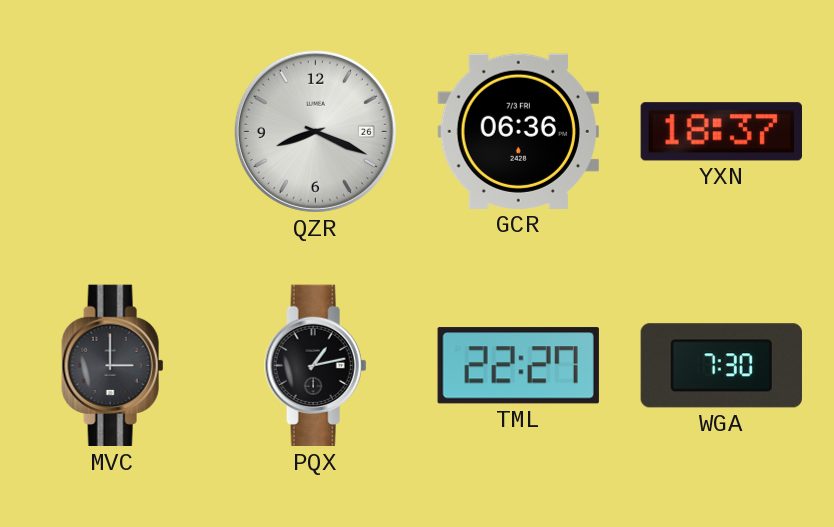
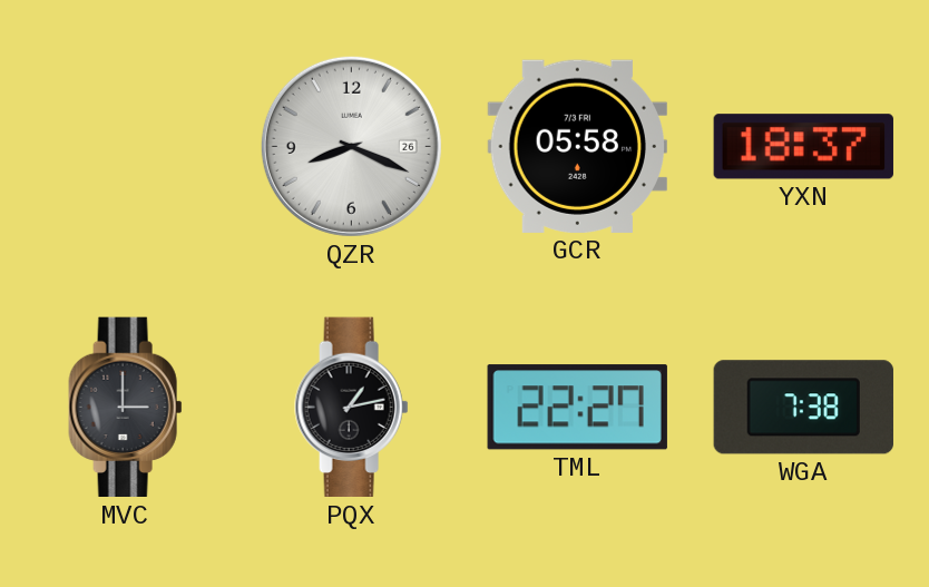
GCR: 06:36 -> 05:58 (577, 146)
WGA: 7:30 -> 7:38 (803, 408)
